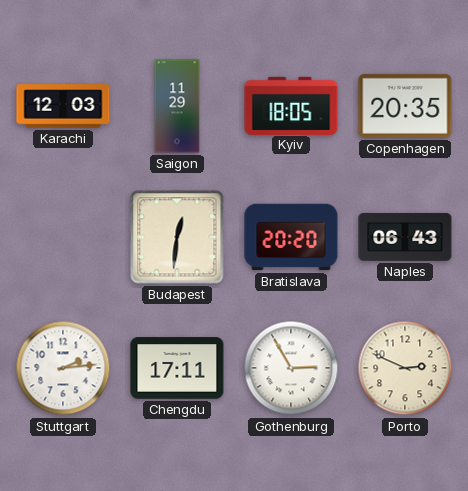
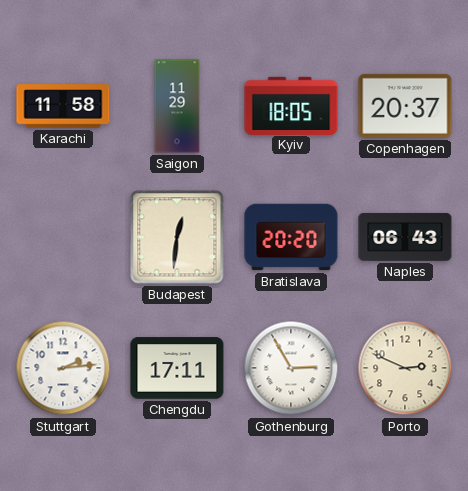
Karachi: 12:03 -> 11:58 (63, 106)
Copenhagen: 20:35 -> 20:37 (405, 106)
